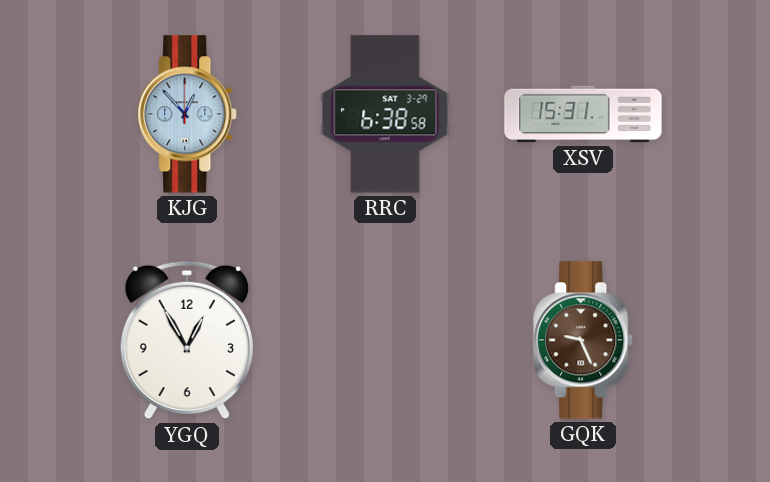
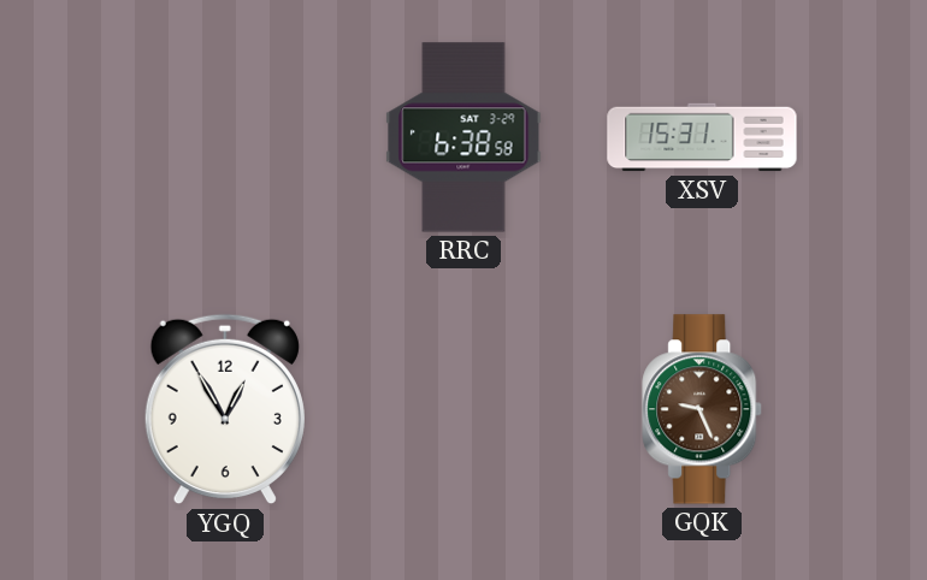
KJG: 12:53 -> none (188, 114)
